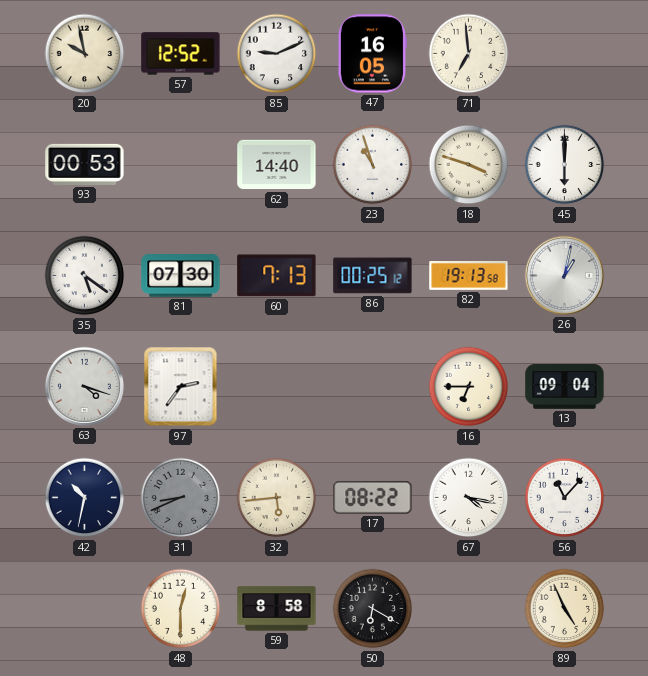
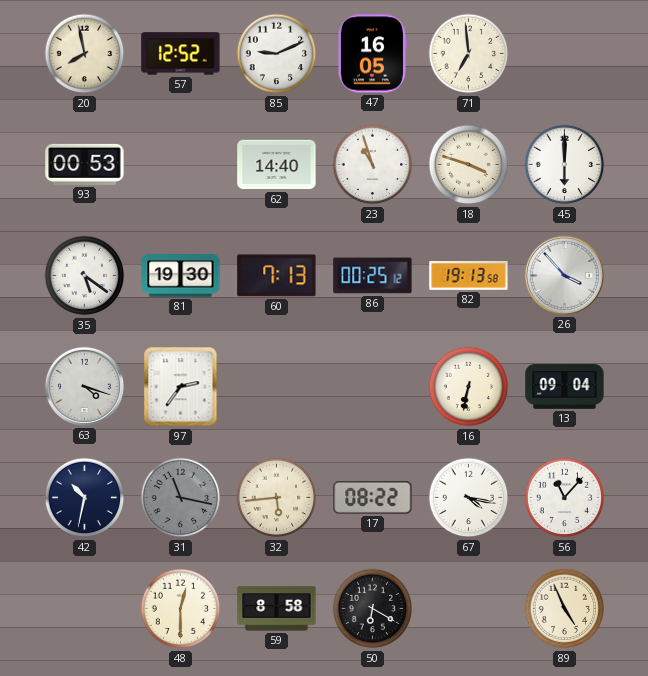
20: 9:58 -> 7:58 (85, 54)
81: 07:30 -> 19:30 (181, 276)
26: 1:02 -> 3:53 (564, 275)
16: 6:45 -> 6:32 (469, 387)
31: 8:41 -> 11:17 (181, 498)
